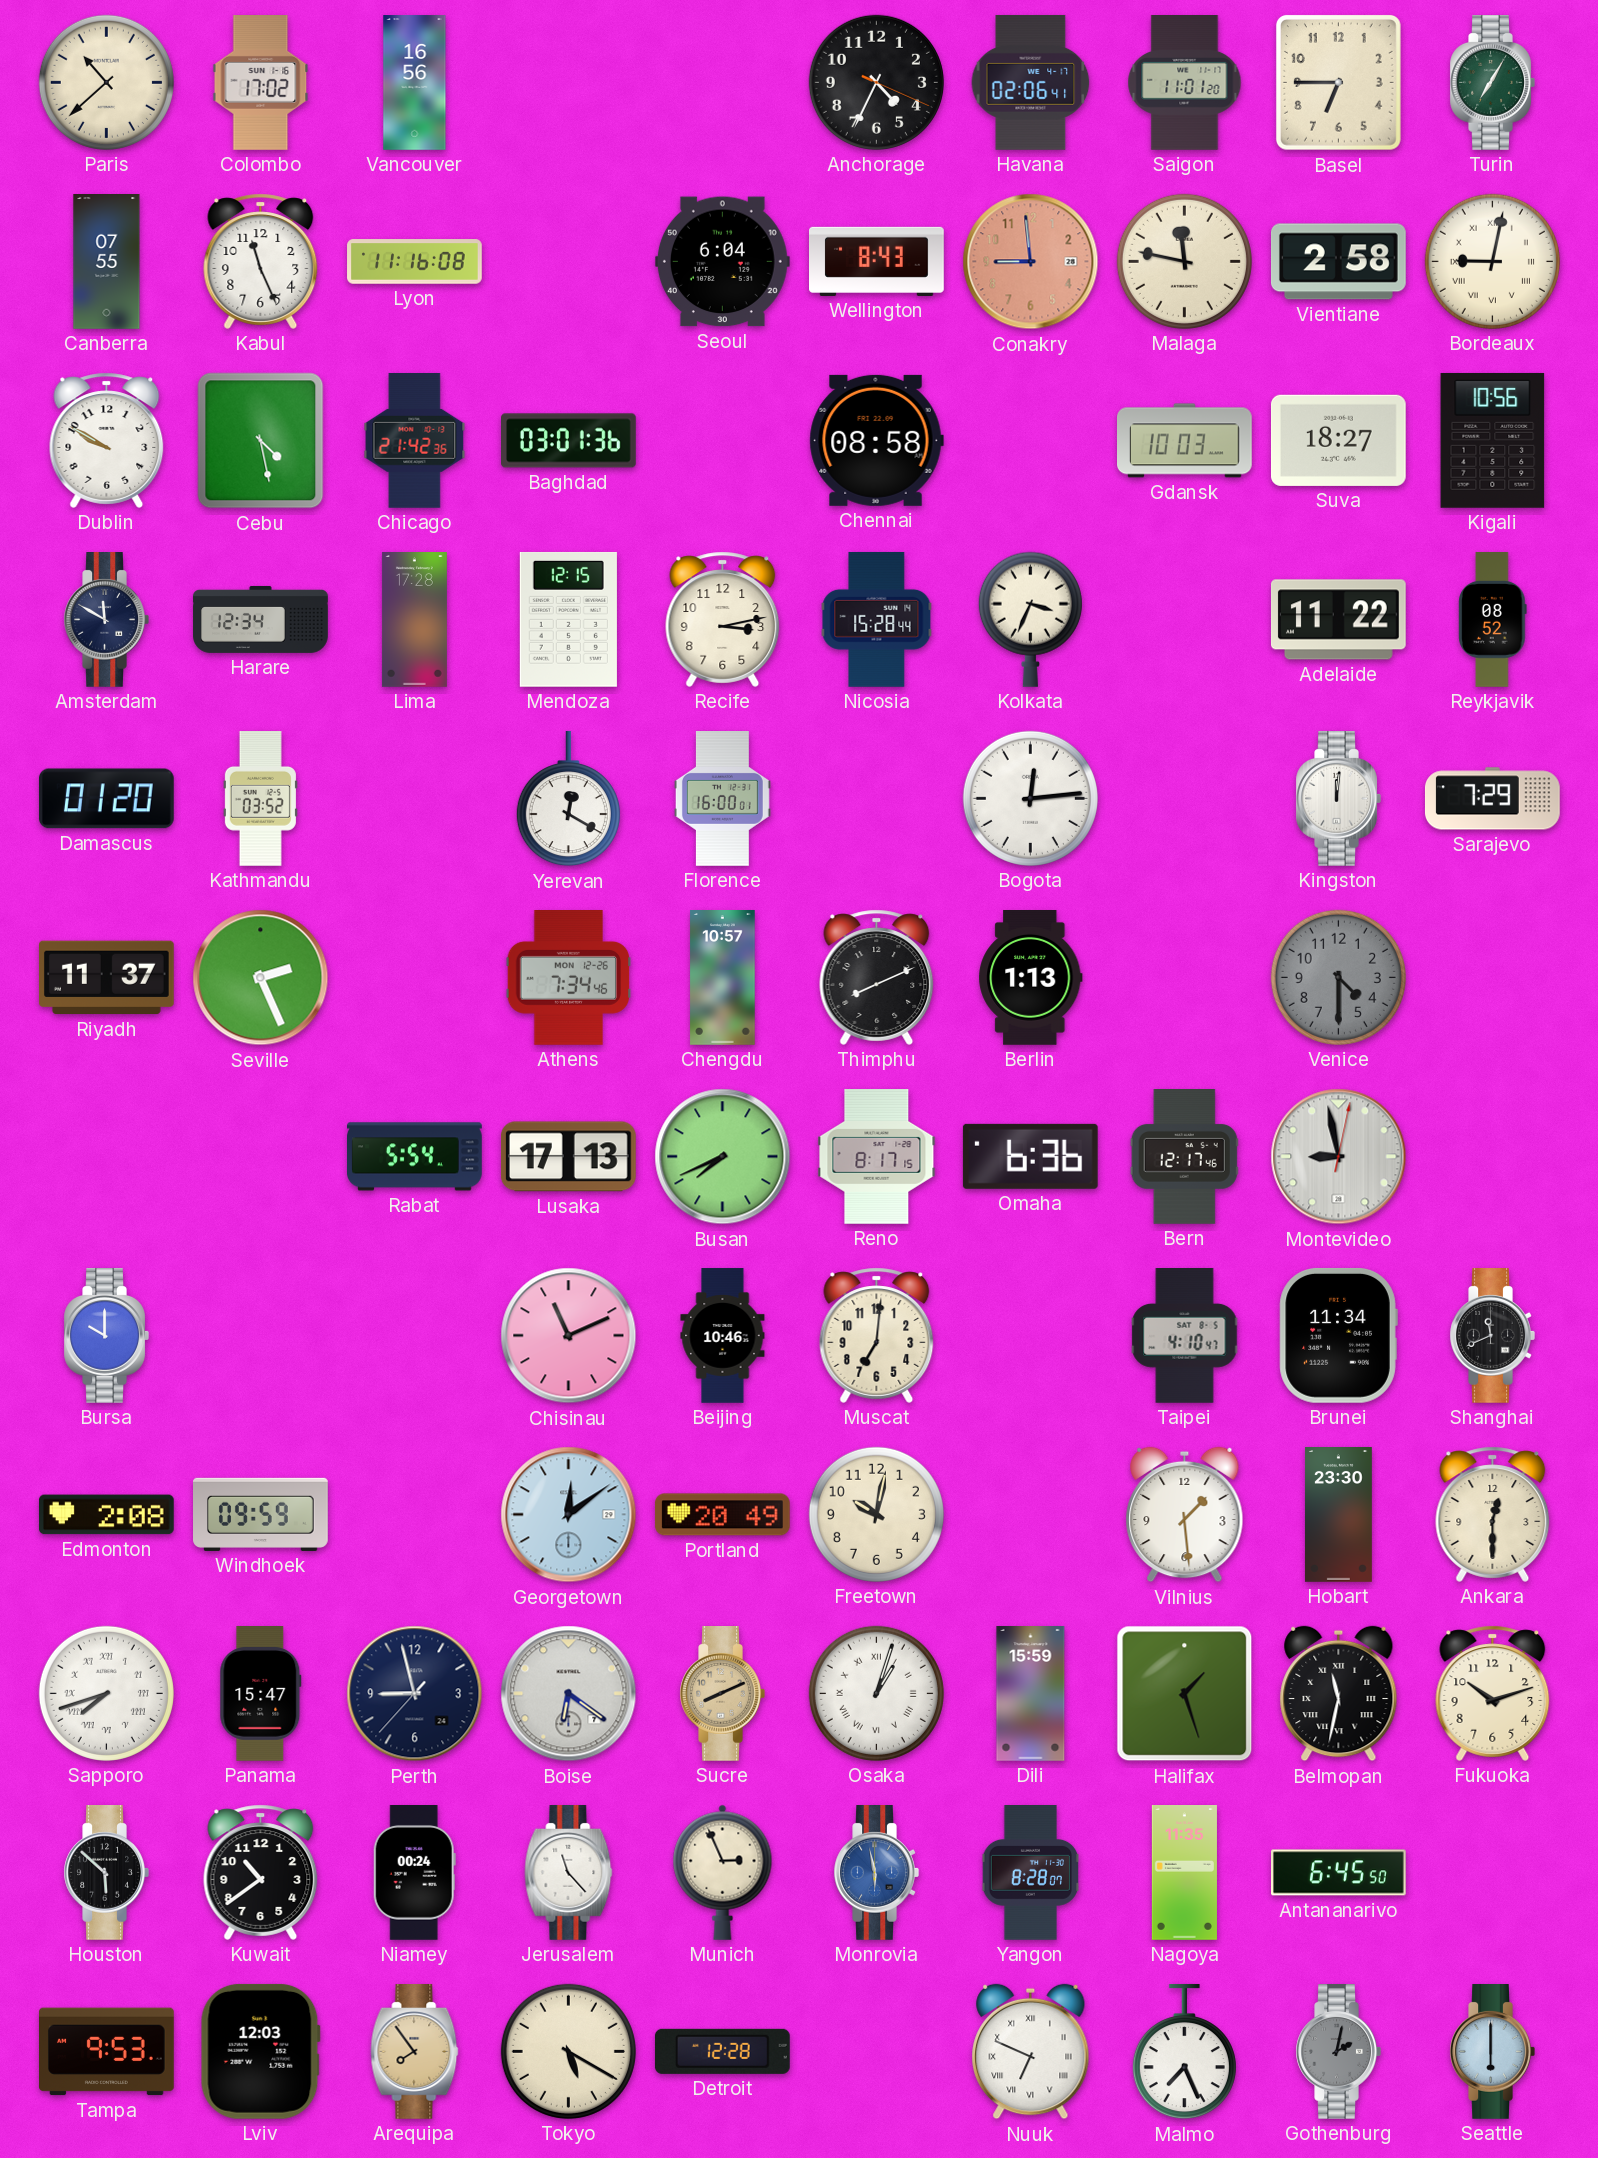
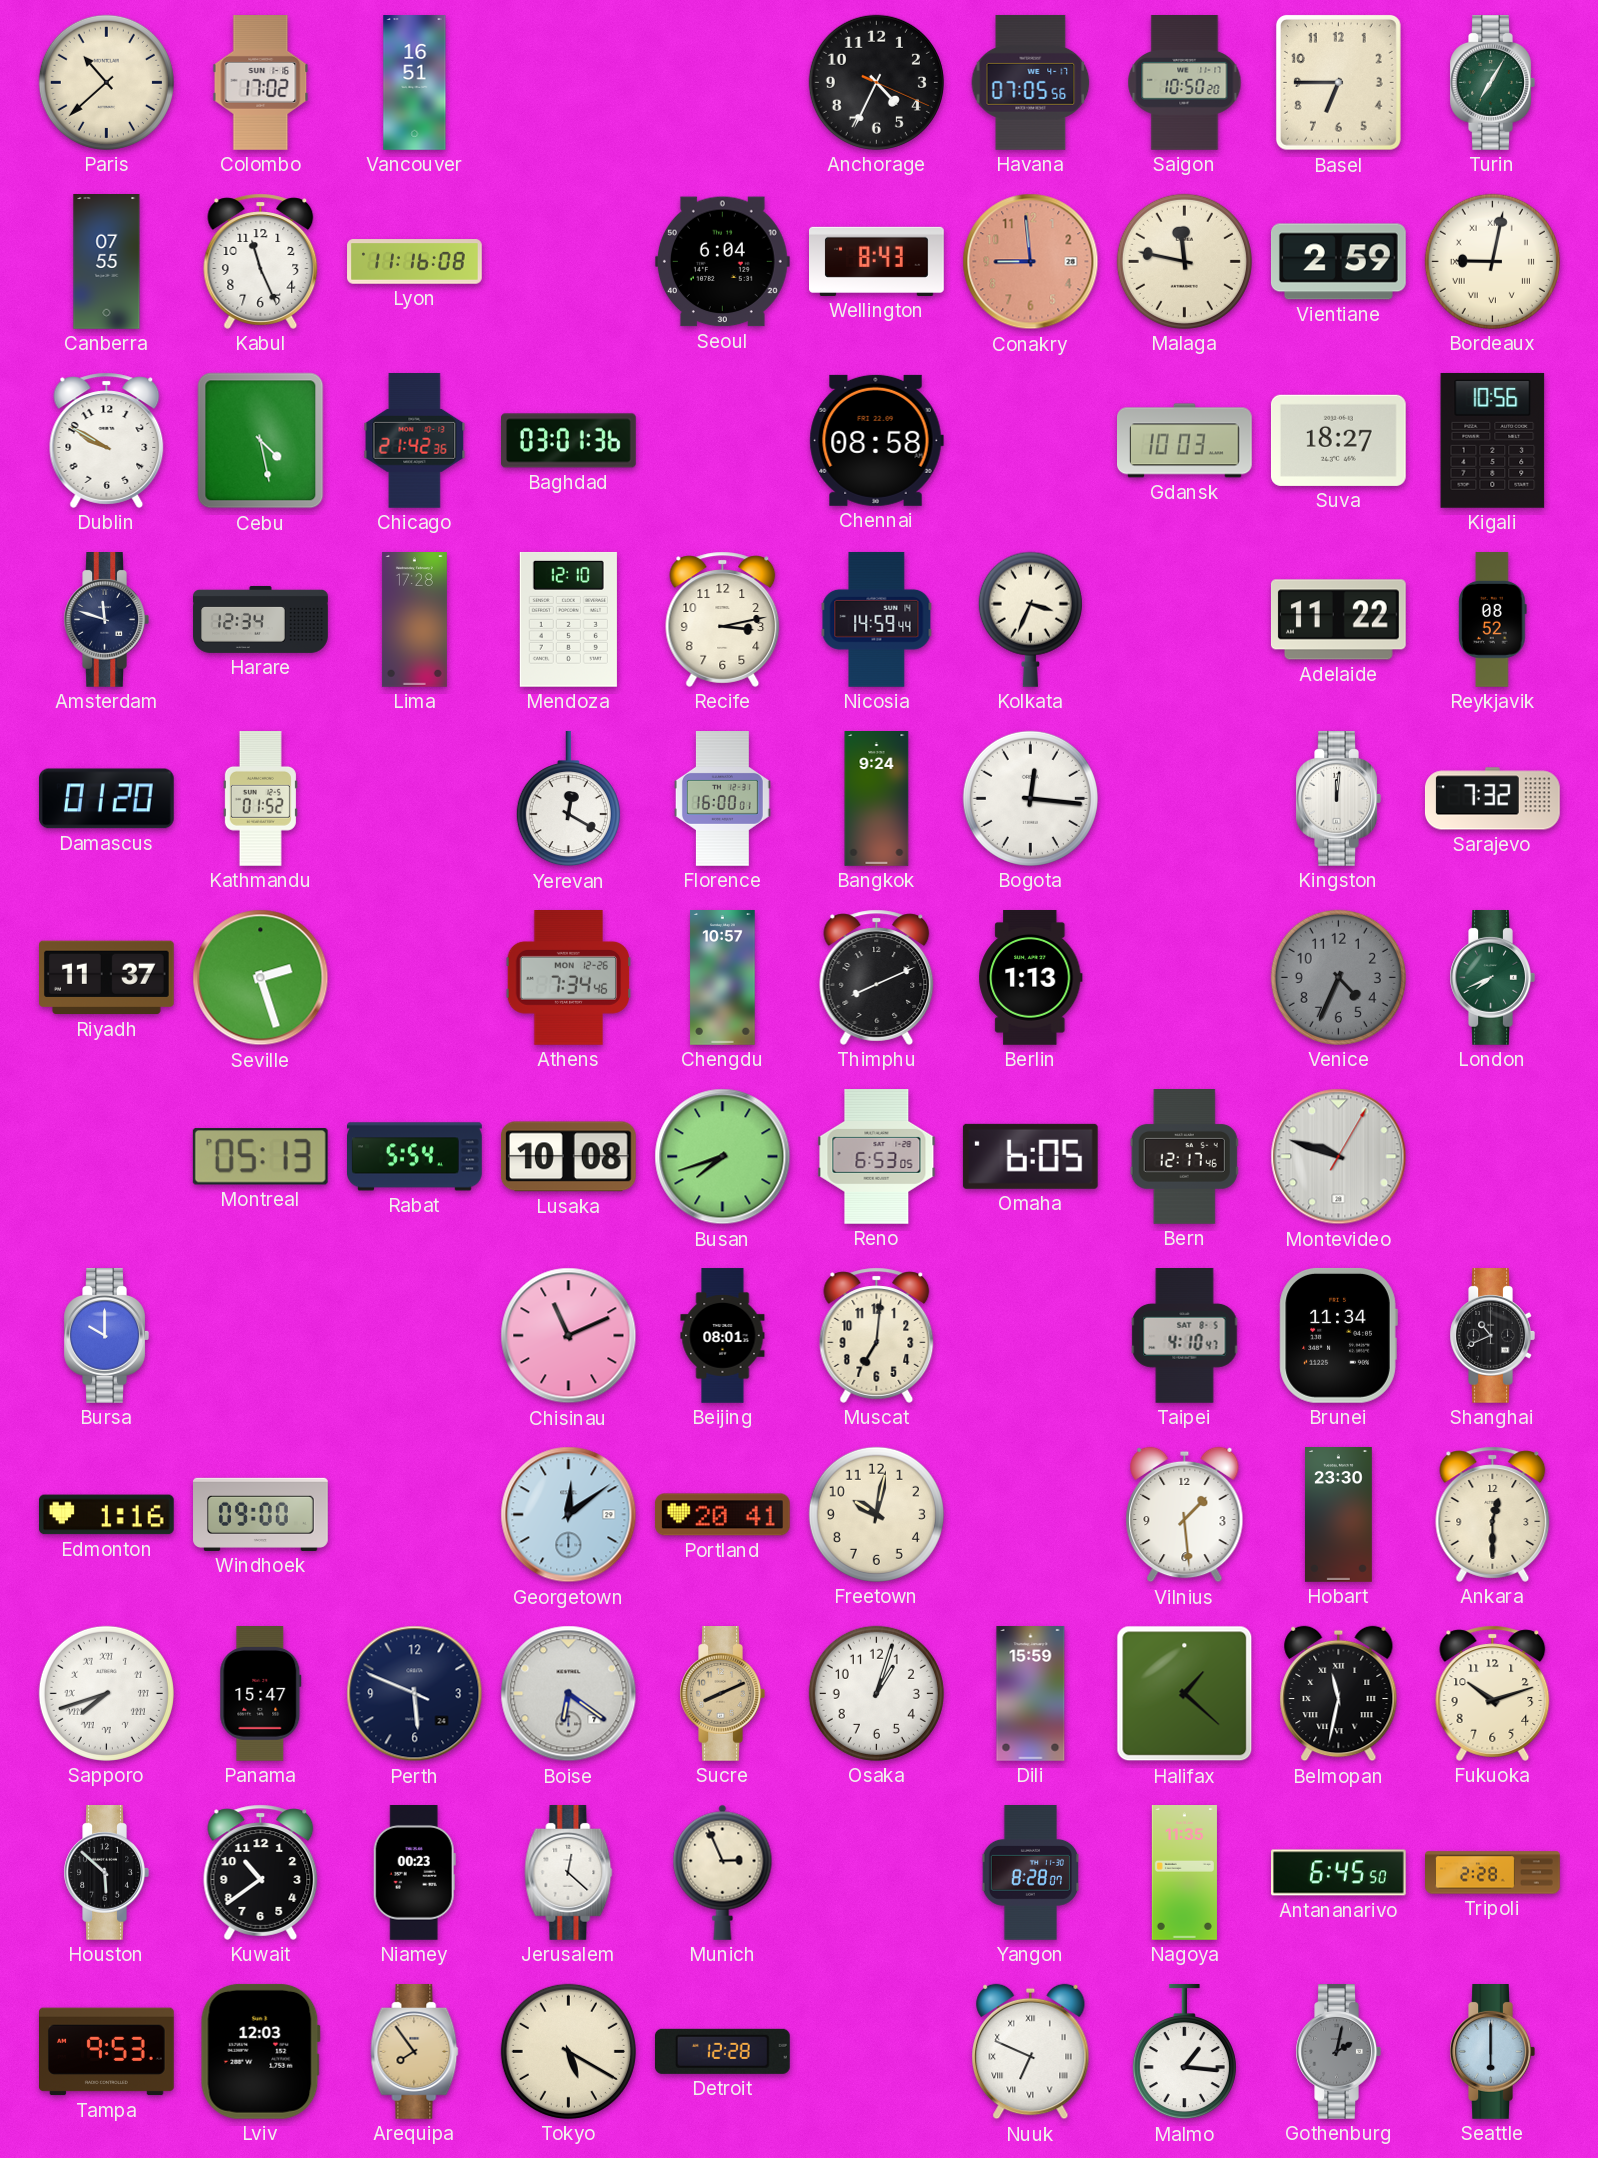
Vancouver: 16:56 -> 16:51 (415, 83)
Havana: 02:06 -> 07:05 (1031, 82)
Saigon: 11:01 -> 10:50 (1185, 83)
Vientiane: 2:58 -> 2:59 (1338, 262)
Amsterdam: 11:50 -> 11:48 (106, 620)
Mendoza: 12:15 -> 12:10 (568, 619)
Nicosia: 15:28 -> 14:59 (877, 619)
Kathmandu: 03:52 -> 01:52 (260, 799)
Bangkok: none -> 9:24 (877, 799)
Bogota: 12:14 -> 12:16 (1030, 798)
Sarajevo: 7:29 -> 7:32 (1493, 799)
Seville: 2:26 -> 2:27 (261, 978)
Venice: 4:30 -> 4:34 (1338, 977)
London: none -> 7:41 (1492, 978)
Montreal: none -> 05:13 (260, 1157)
Lusaka: 17:13 -> 10:08 (568, 1157)
Busan: 7:41 -> 7:42 (723, 1157)
Reno: 8:17 -> 6:53 (877, 1157)
Omaha: 6:36 -> 6:05 (1030, 1156)
Montevideo: 8:58 -> 9:48 (1339, 1157)
Beijing: 10:46 -> 08:01 (723, 1336)
Shanghai: 11:41 -> 10:41 (1492, 1336)
Edmonton: 2:08 -> 1:16 (106, 1515)
Windhoek: 09:59 -> 09:00 (261, 1514)
Portland: 20:49 -> 20:41 (722, 1515)
Perth: 8:57 -> 5:48 (415, 1694)
Osaka numerals: Roman -> Arabic (876, 1693)
Halifax: 1:27 -> 1:22 (1185, 1694)
Niamey: 00:24 -> 00:23 (414, 1873)
Jerusalem: 11:23 -> 12:22 (569, 1873)
Monrovia: 5:58 -> none (876, 1873)
Tripoli: none -> 2:28 (1493, 1873)
Malmo: 7:26 -> 1:16 (1184, 2052)
